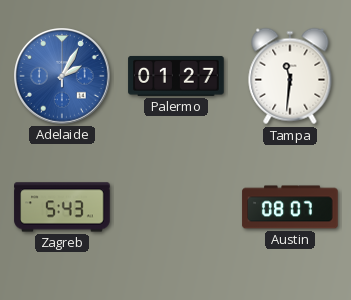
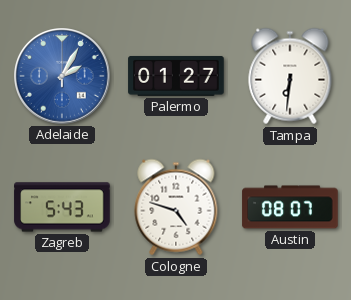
Tampa: 11:31 -> 6:31 (290, 76)
Cologne: none -> 4:48 (176, 207)
